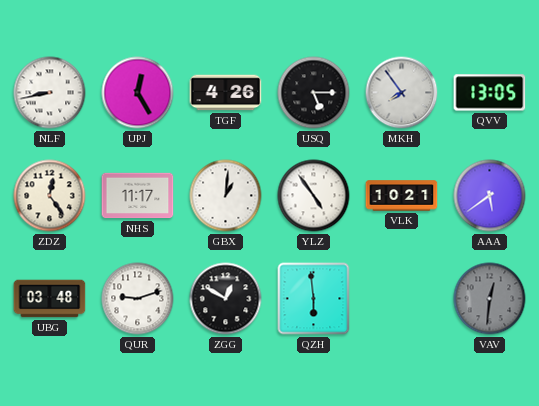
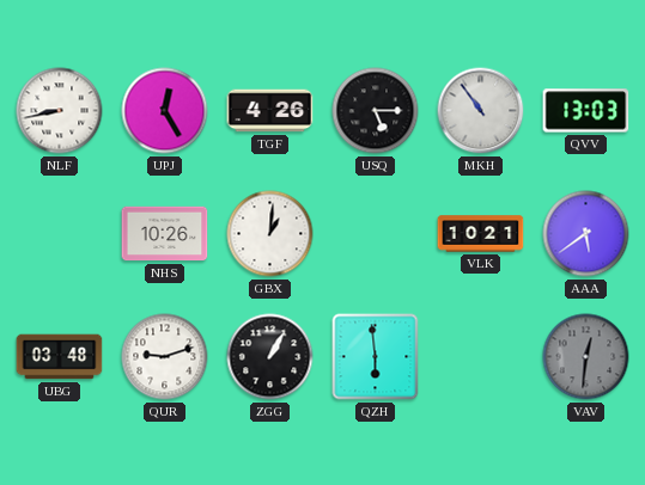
MKH: 7:54 -> 10:54 (481, 111)
QVV: 13:05 -> 13:03 (586, 111)
ZDZ: 12:24 -> none (50, 196)
NHS: 11:17 -> 10:26 (165, 234)
YLZ: 4:54 -> none (314, 196)
ZGG: 12:50 -> 1:05 (270, 357)
